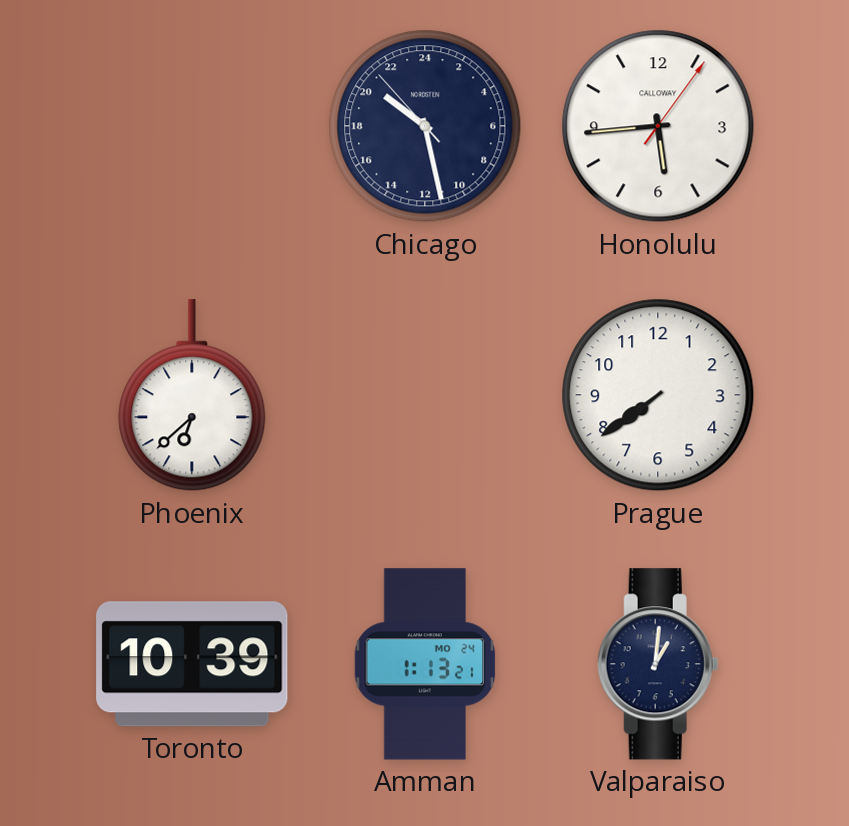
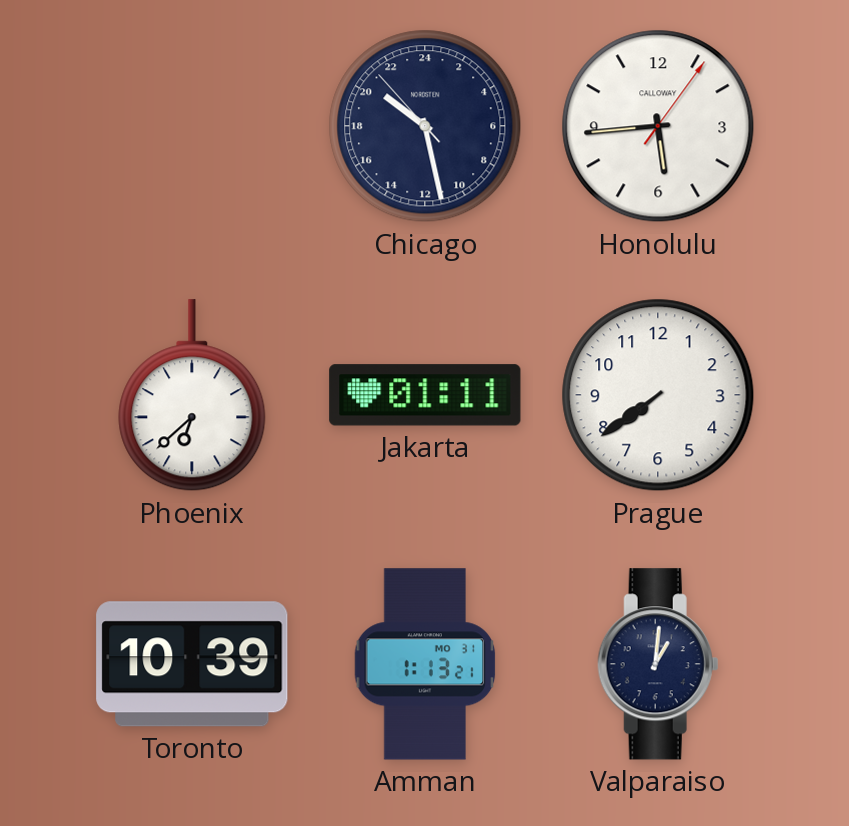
Jakarta: none -> 01:11 (425, 395)
Amman date: MO 24 -> MO 31 (425, 664)
